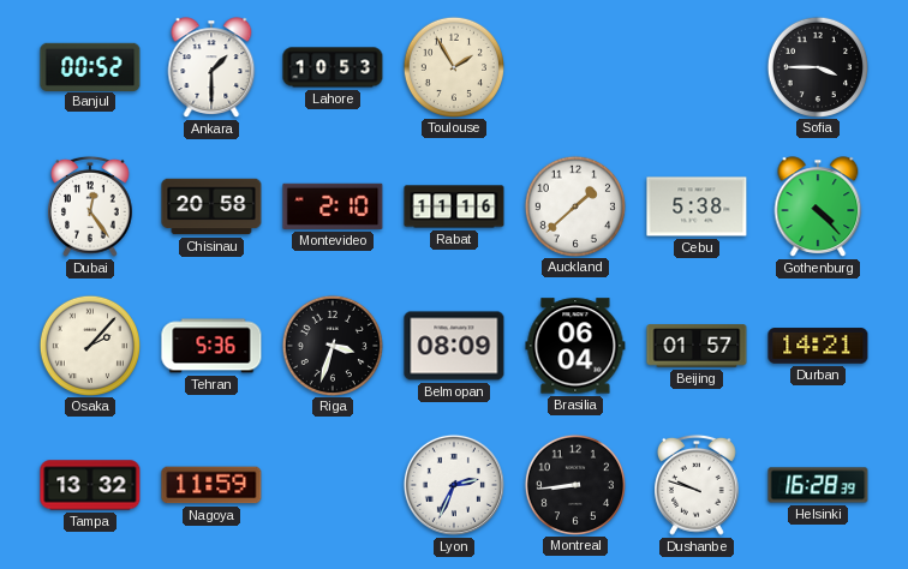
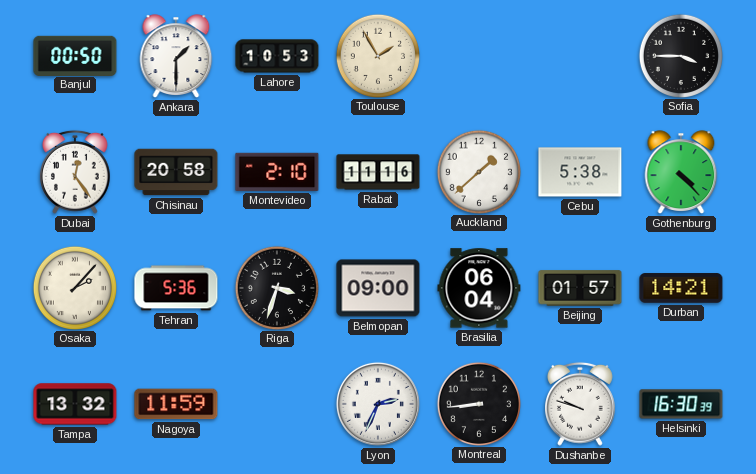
Banjul: 00:52 -> 00:50 (75, 55)
Belmopan: 08:09 -> 09:00 (378, 288)
Helsinki: 16:28 -> 16:30 (681, 404)
